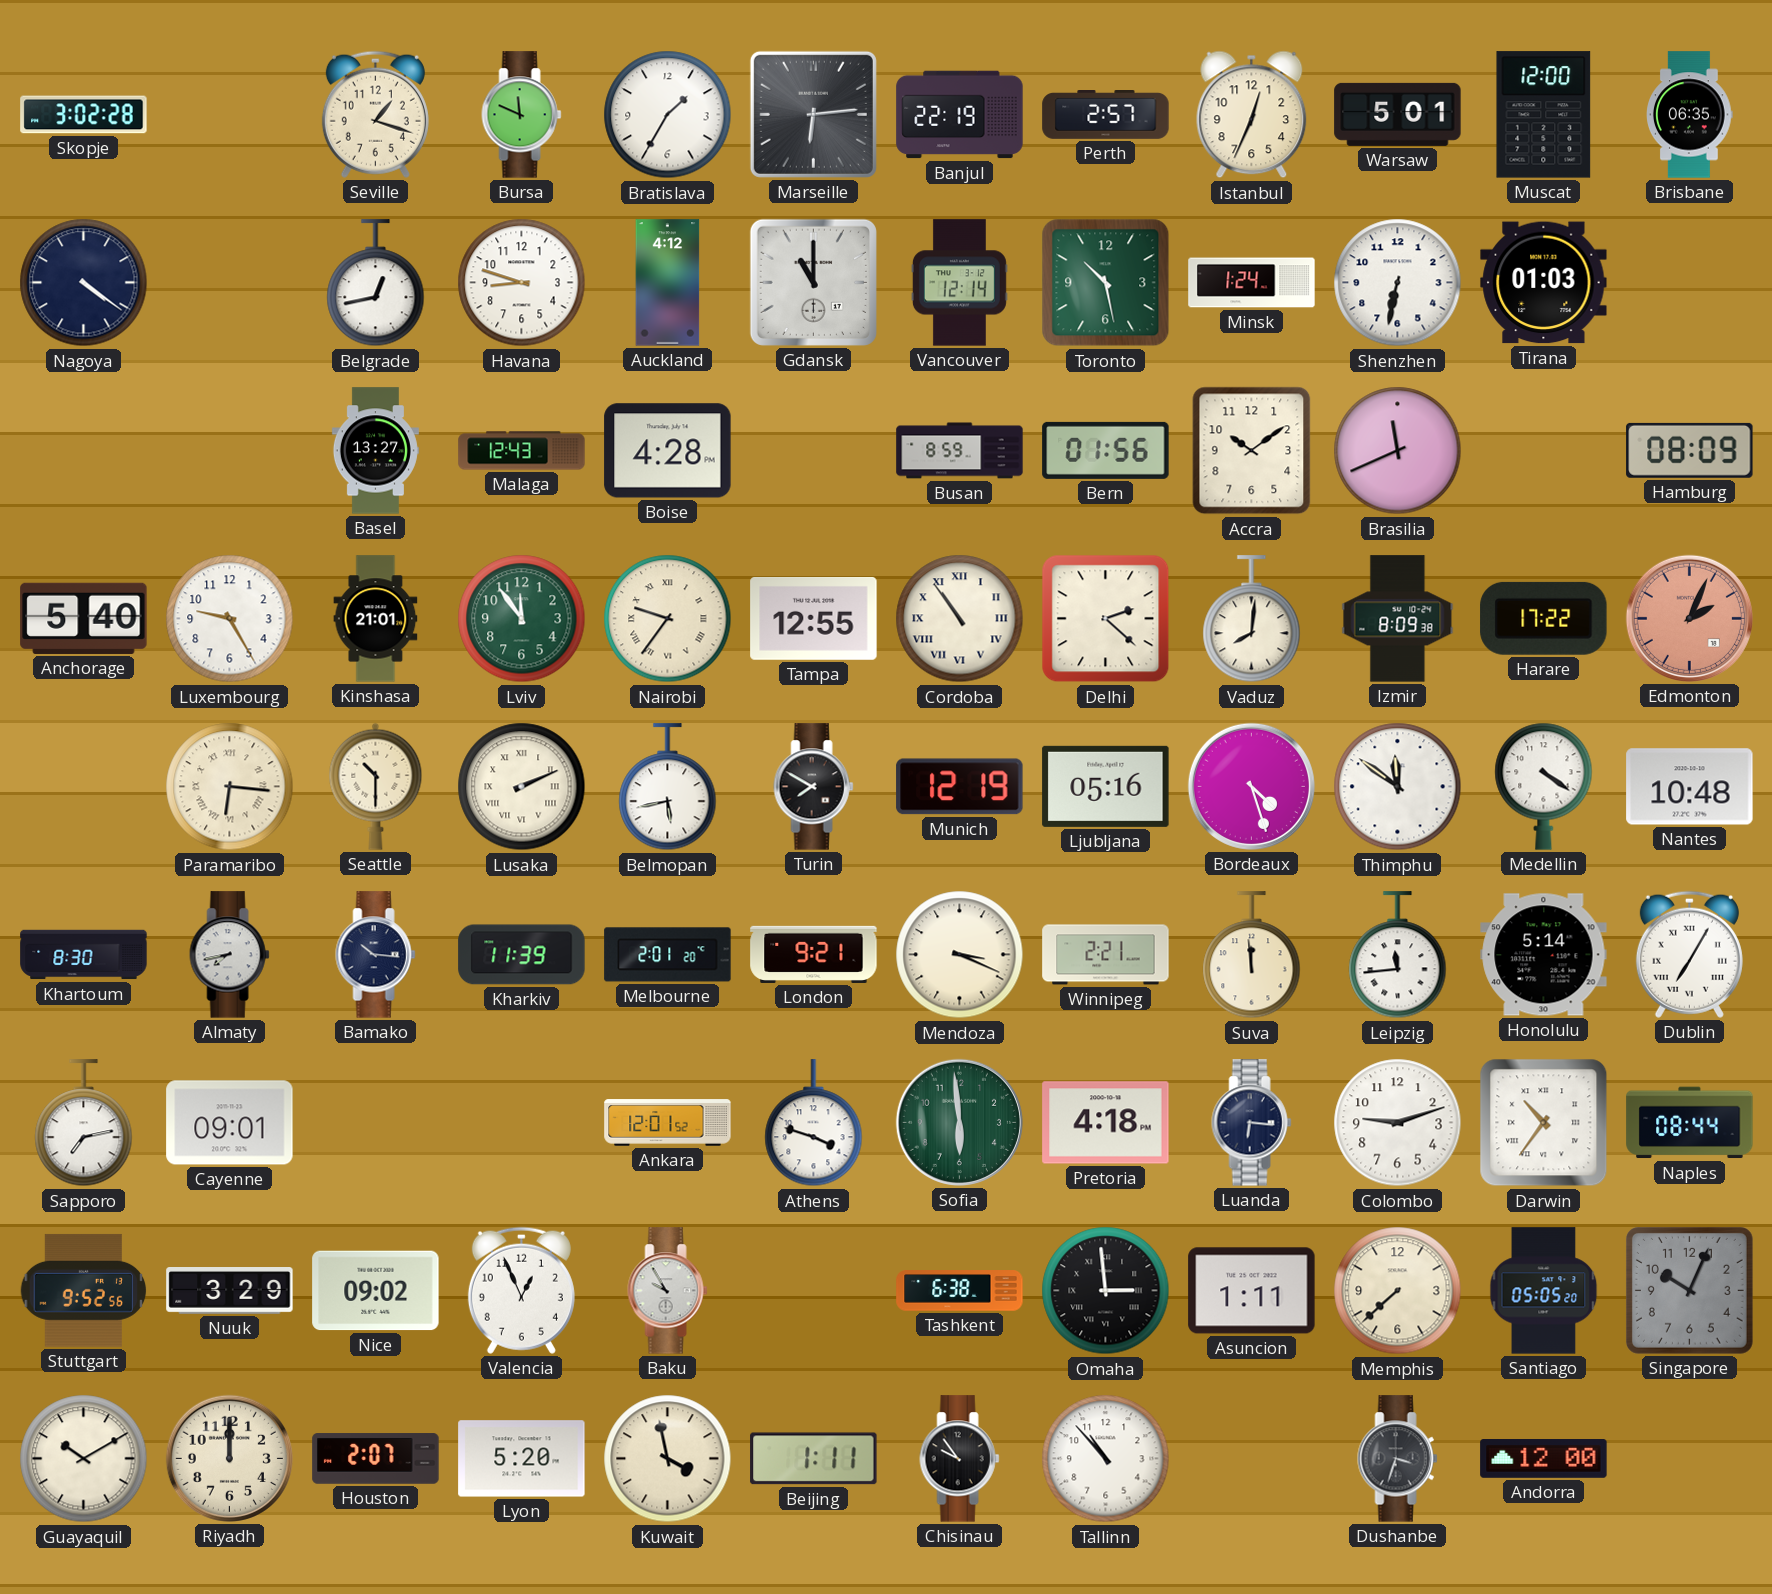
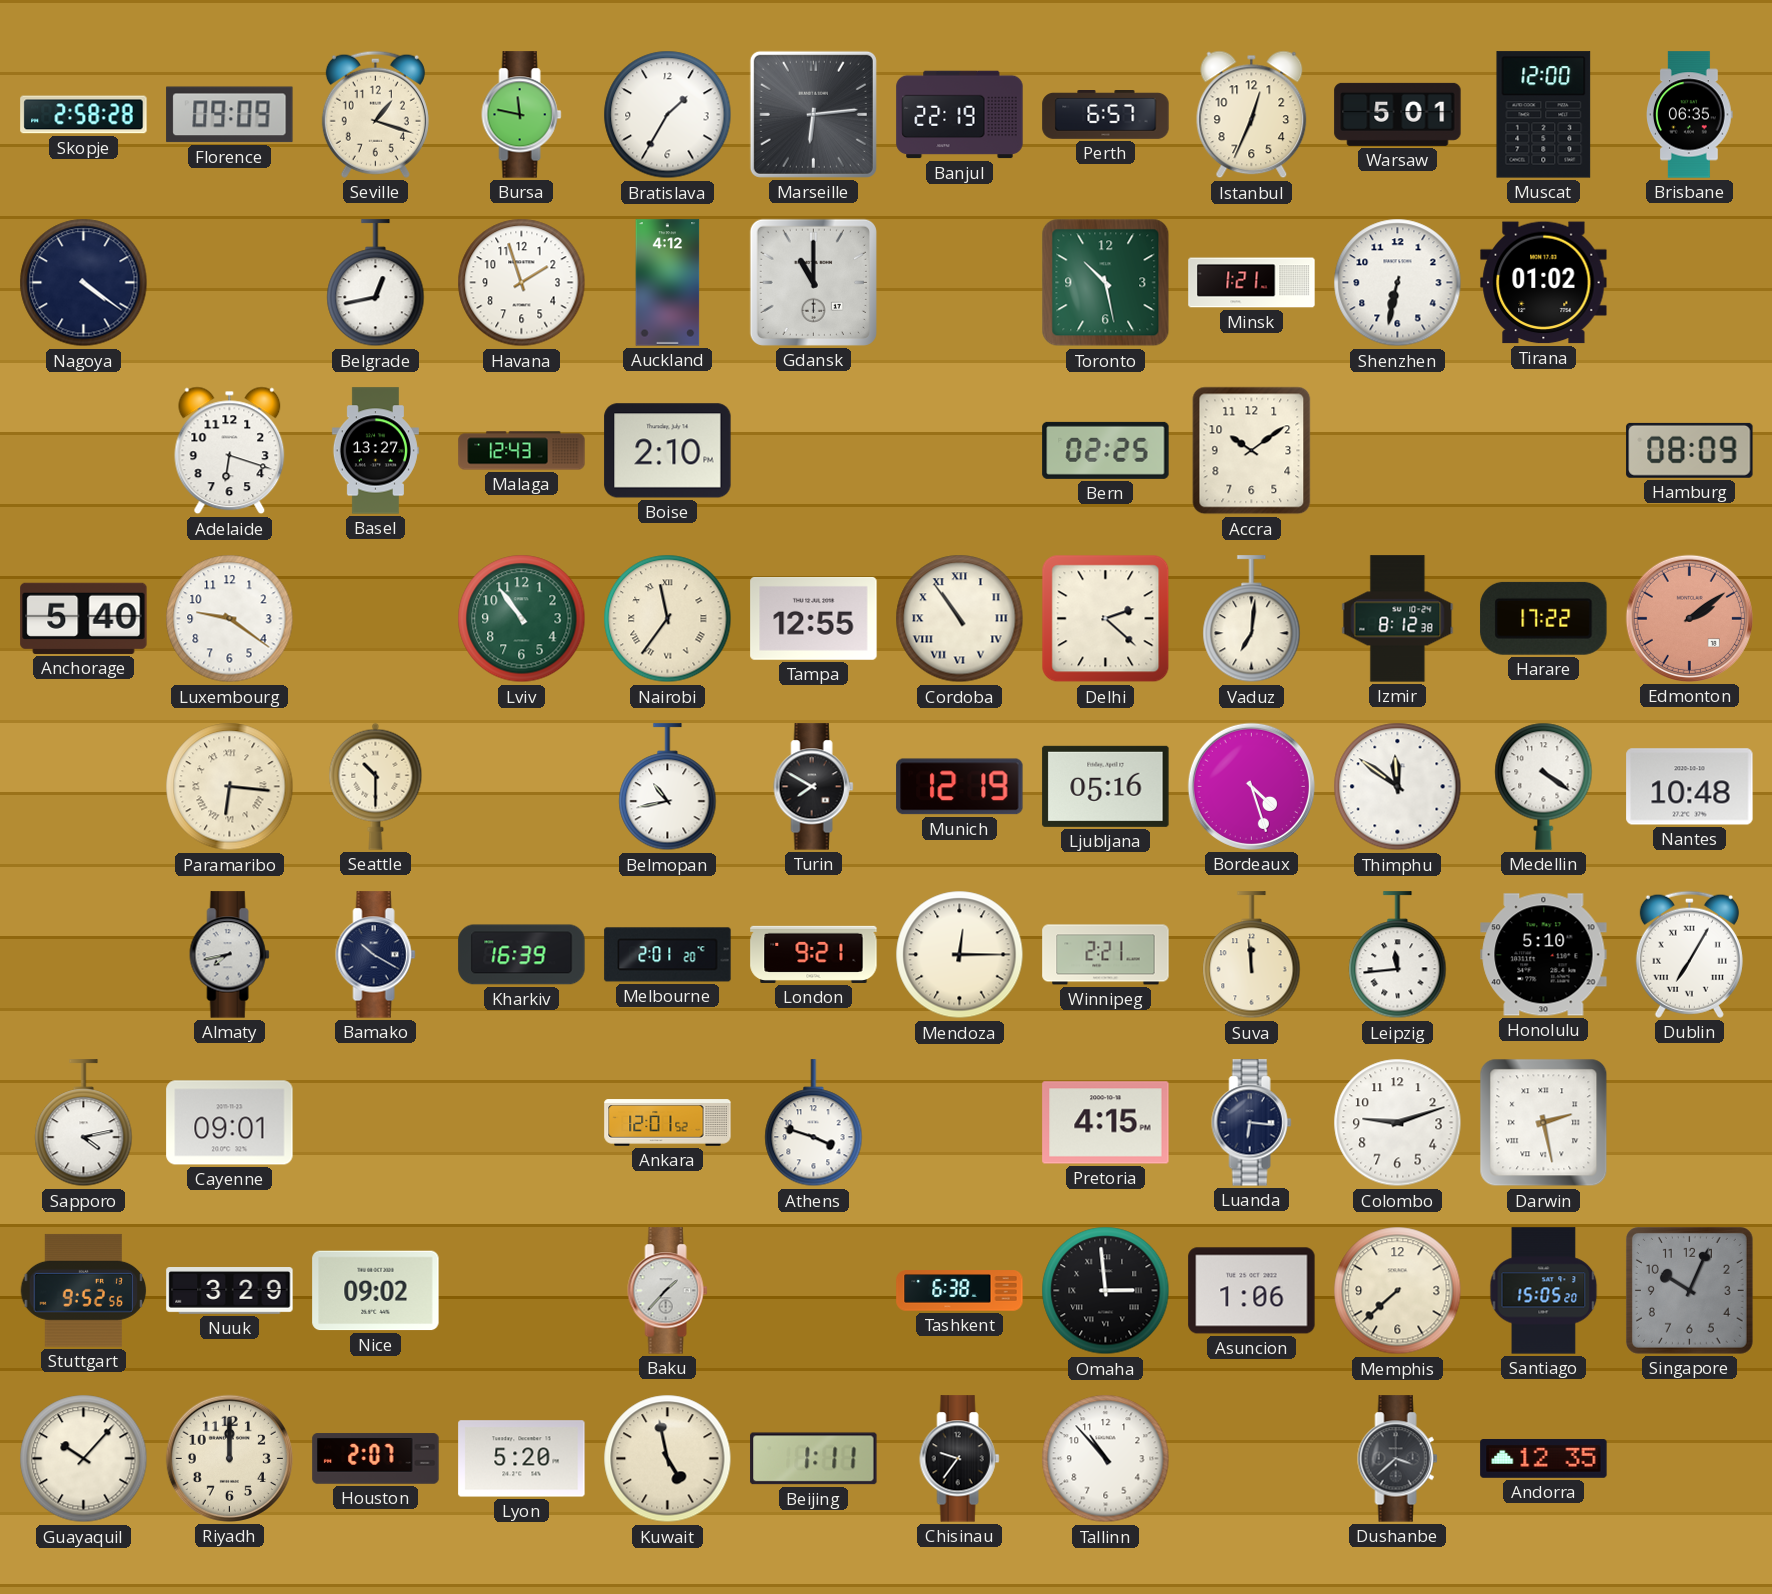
Skopje: 3:02 -> 2:58 (84, 115)
Florence: none -> 09:09 (230, 115)
Bursa: 11:49 -> 11:47 (522, 115)
Perth: 2:57 -> 6:57 (1106, 115)
Havana: 8:48 -> 1:57 (522, 283)
Vancouver: 12:14 -> none (959, 283)
Minsk: 1:24 -> 1:21 (1252, 283)
Tirana: 01:03 -> 01:02 (1544, 283)
Adelaide: none -> 6:18 (230, 451)
Boise: 4:28 -> 2:10 (668, 451)
Busan: 8:59 -> none (960, 451)
Bern: 01:56 -> 02:25 (1106, 450)
Brasilia: 11:41 -> none (1398, 451)
Luxembourg: 9:25 -> 9:21 (230, 619)
Kinshasa: 21:01 -> none (376, 619)
Lviv: 11:54 -> 10:54 (522, 619)
Nairobi: 9:36 -> 11:36 (668, 619)
Vaduz: 8:01 -> 7:01 (1252, 619)
Izmir: 8:09 -> 8:12 (1398, 619)
Edmonton: 2:04 -> 2:09 (1689, 618)
Lusaka: 2:11 -> none (522, 787)
Belmopan: 5:43 -> 10:43 (668, 787)
Khartoum: 8:30 -> none (84, 955)
Bamako: 10:16 -> 10:20 (376, 955)
Kharkiv: 11:39 -> 16:39 (522, 955)
Mendoza: 3:19 -> 12:15 (960, 955)
Honolulu: 5:14 -> 5:10 (1544, 955)
Sapporo: 7:13 -> 4:13 (84, 1123)
Sofia: 5:59 -> none (959, 1122)
Pretoria: 4:18 -> 4:15 (1106, 1123)
Darwin: 10:36 -> 2:28 (1544, 1123)
Naples: 08:44 -> none (1690, 1123)
Valencia: 12:56 -> none (521, 1290)
Baku: 9:55 -> 1:37 (668, 1291)
Asuncion: 1:11 -> 1:06 (1252, 1291)
Santiago: 05:05 -> 15:05 (1544, 1291)
Guayaquil: 10:10 -> 10:07 (84, 1459)
Kuwait: 3:58 -> 4:58 (668, 1459)
Chisinau: 9:54 -> 9:36 (960, 1459)
Dushanbe: 3:33 -> 3:38 (1398, 1459)
Andorra: 12:00 -> 12:35 (1544, 1459)
